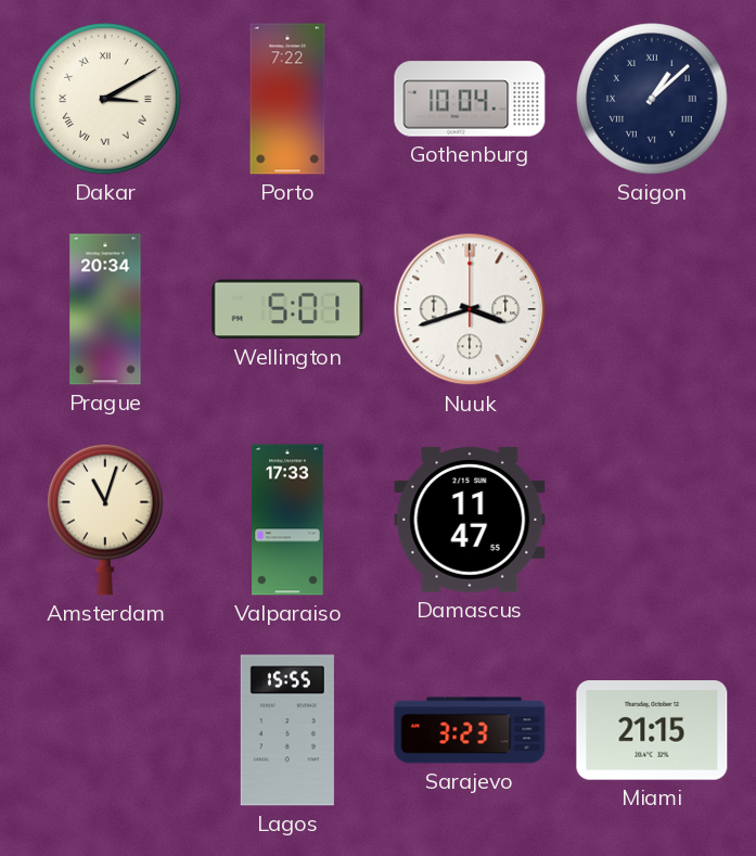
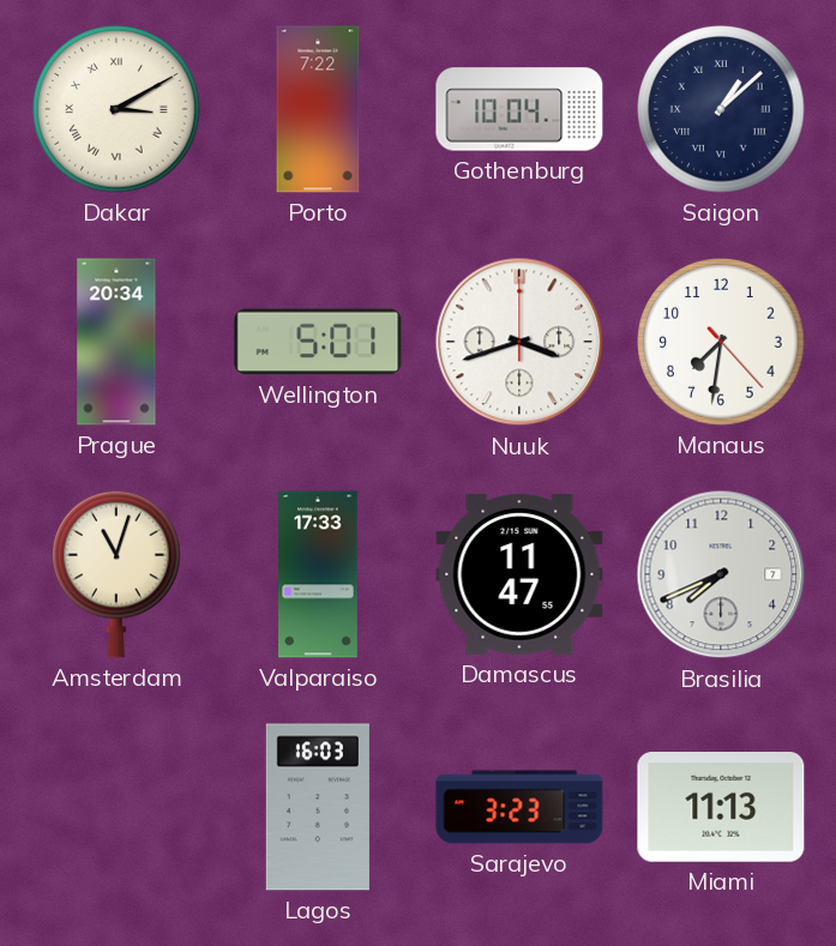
Manaus: none -> 7:31 (721, 342)
Brasilia: none -> 7:41 (721, 574)
Lagos: 15:55 -> 16:03 (318, 807)
Miami: 21:15 -> 11:13 (721, 808)
